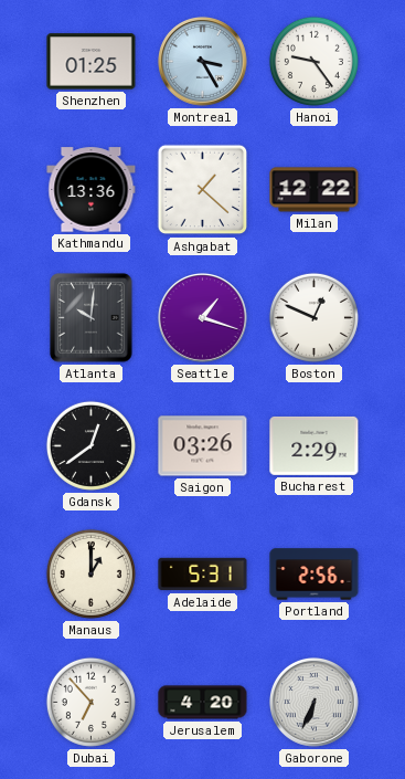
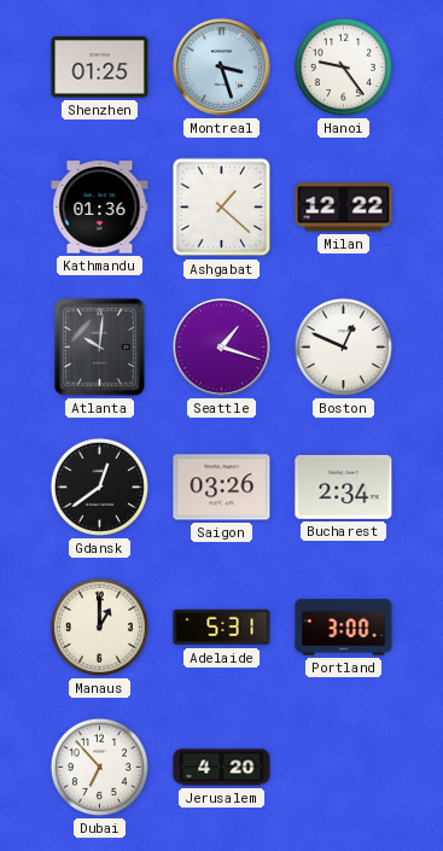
Montreal: 3:25 -> 3:27 (221, 66)
Kathmandu: 13:36 -> 01:36 (100, 208)
Bucharest: 2:29 -> 2:34 (344, 486)
Portland: 2:56 -> 3:00 (344, 628)
Gaborone: 6:34 -> none (313, 702)
